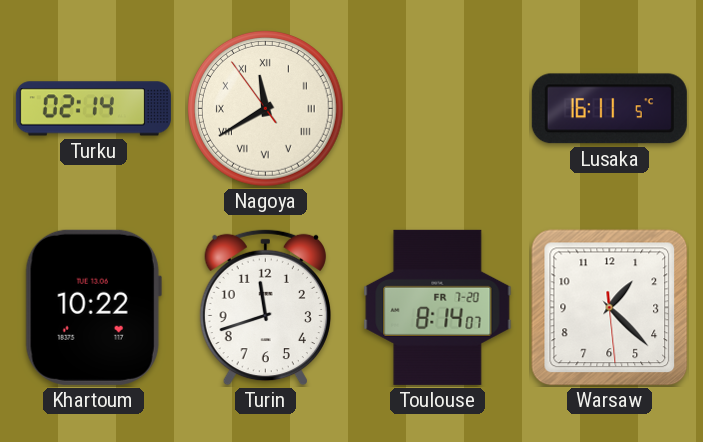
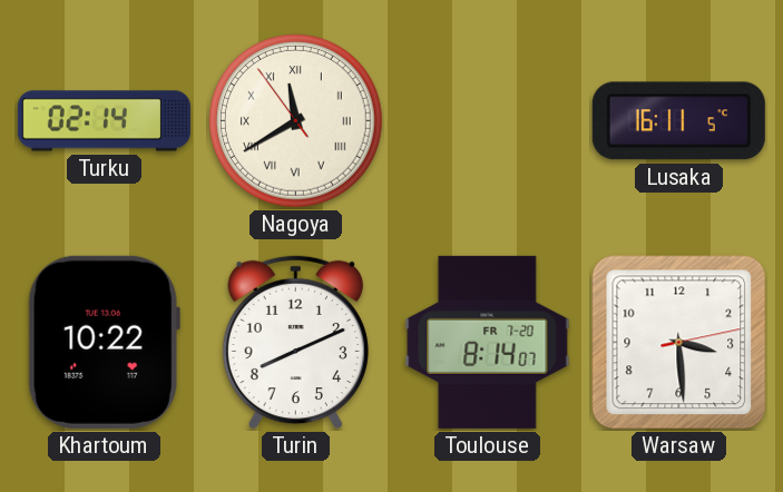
Turin: 11:42 -> 8:11 (295, 343)
Warsaw: 1:22 -> 3:29 (679, 343)
